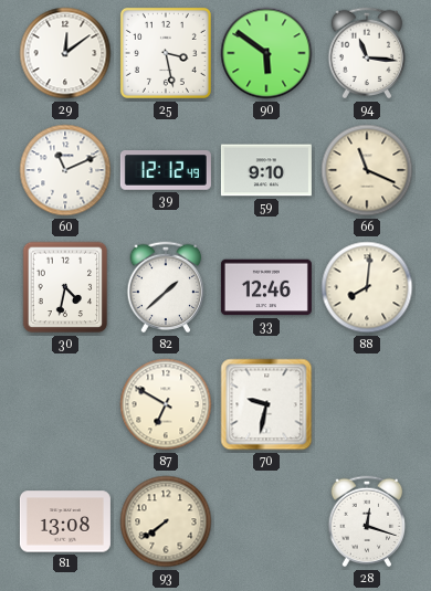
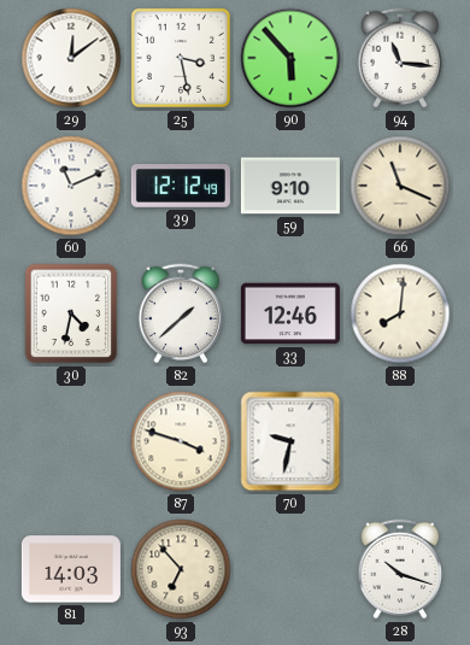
90: 5:51 -> 5:53 (290, 58)
87: 6:50 -> 3:48 (181, 441)
81: 13:08 -> 14:03 (71, 569)
93: 7:39 -> 6:53 (181, 569)
28: 12:18 -> 10:18 (400, 569)
